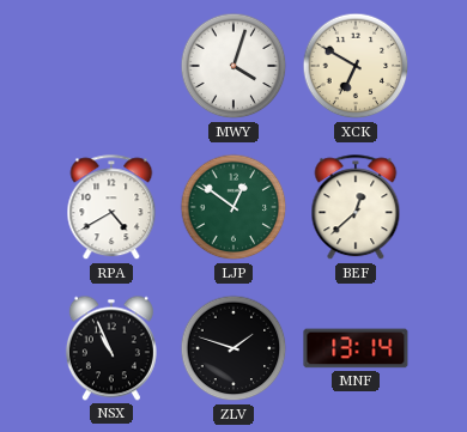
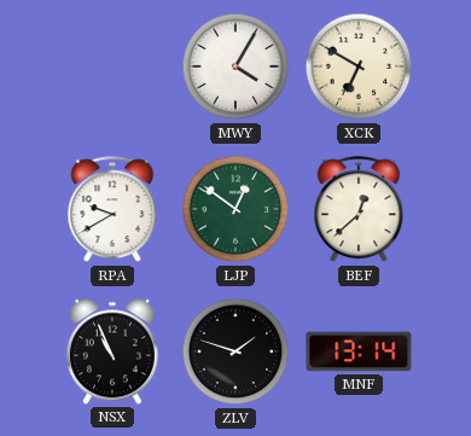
MWY: 4:03 -> 4:05 (235, 66)
RPA: 4:40 -> 9:40 (112, 210)
